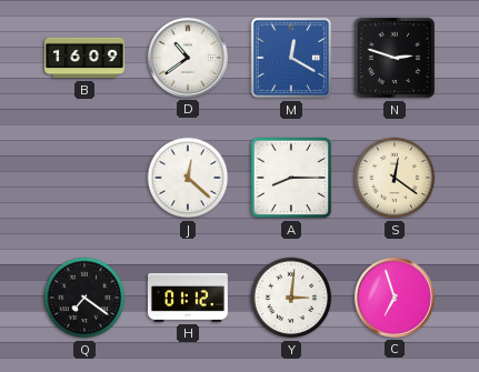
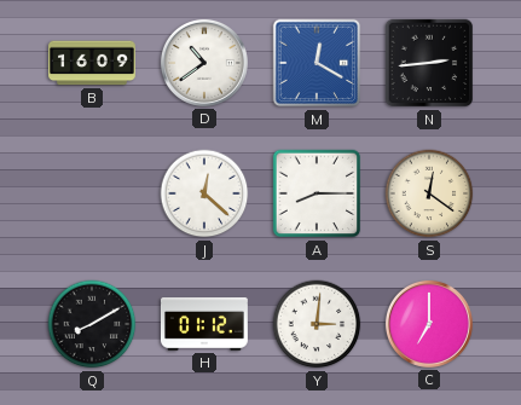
N: 2:48 -> 2:44 (429, 63)
Q: 7:21 -> 8:10 (92, 324)
C: 6:57 -> 7:00 (429, 324)
